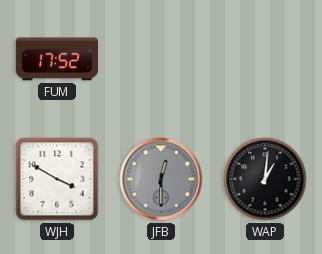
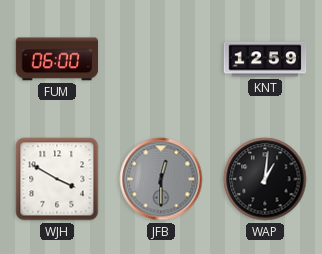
FUM: 17:52 -> 06:00 (57, 59)
KNT: none -> 12:59 (265, 59)
